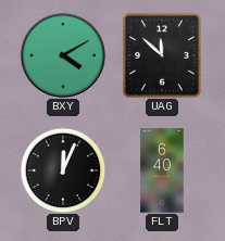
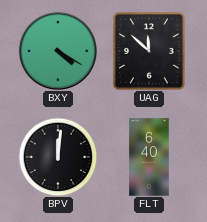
BXY: 4:10 -> 4:20 (58, 51)
BPV: 12:04 -> 12:01 (58, 157)
